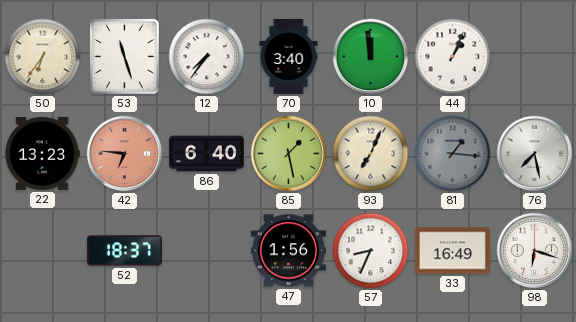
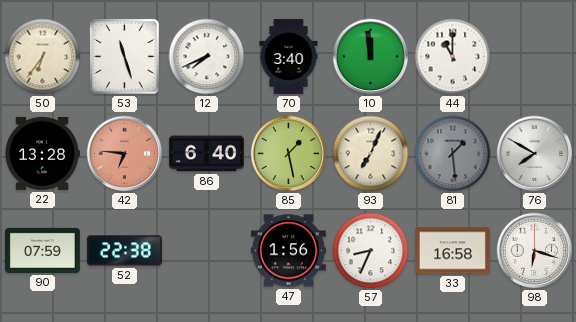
12: 7:36 -> 7:41 (207, 57)
44: 1:04 -> 11:00 (453, 57)
22: 13:23 -> 13:28 (42, 153)
81: 1:16 -> 1:29 (453, 154)
76: 7:28 -> 7:50 (535, 154)
90: none -> 07:59 (42, 250)
52: 18:37 -> 22:38 (124, 251)
33: 16:49 -> 16:58 (452, 251)
